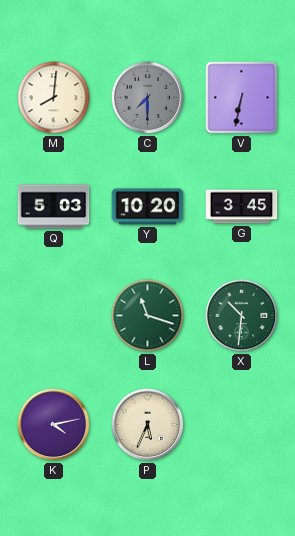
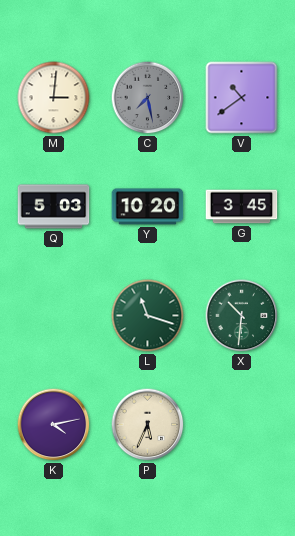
M: 8:01 -> 3:01 (54, 98)
C: 7:30 -> 7:28 (148, 98)
V: 6:32 -> 10:39 (242, 98)
